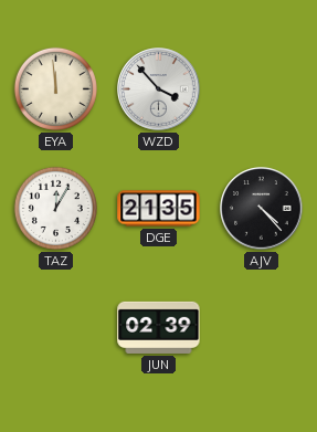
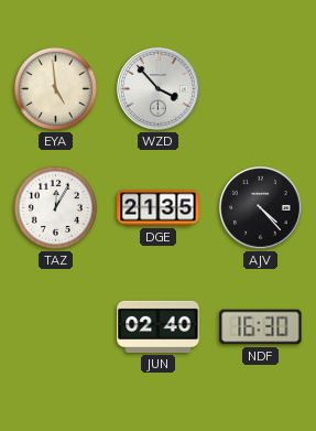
EYA: 11:59 -> 4:59 (55, 88)
JUN: 02:39 -> 02:40 (159, 326)
NDF: none -> 16:30 (261, 327)
